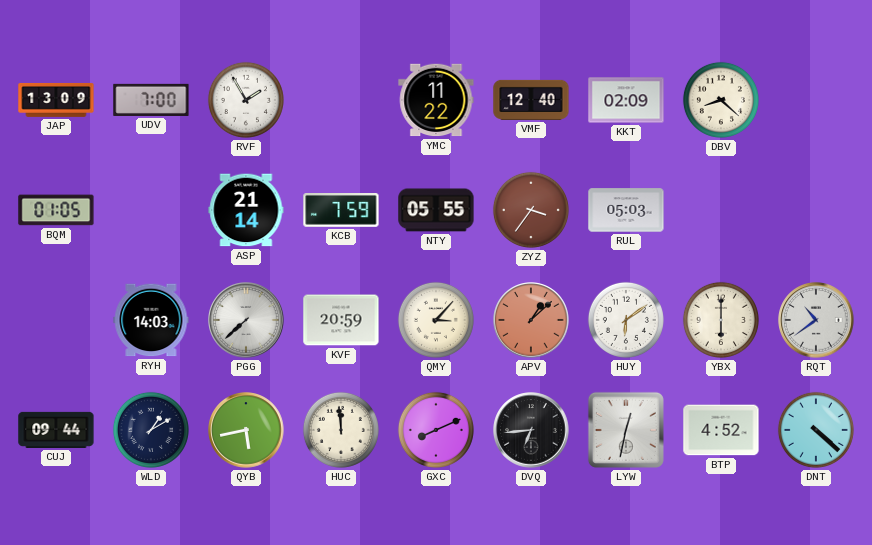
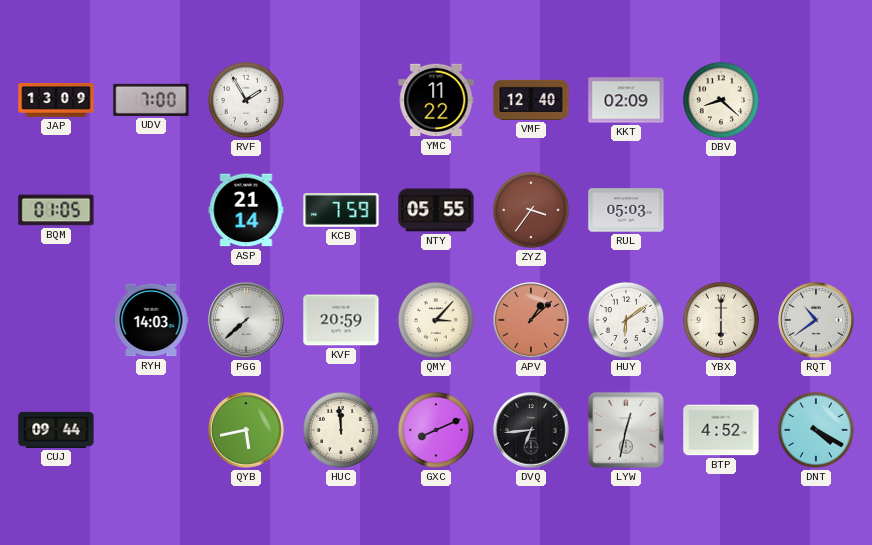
WLD: 1:10 -> none (151, 430)
DNT: 4:22 -> 4:20 (816, 430)
